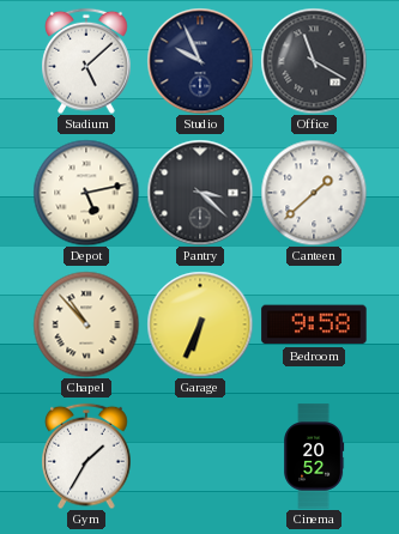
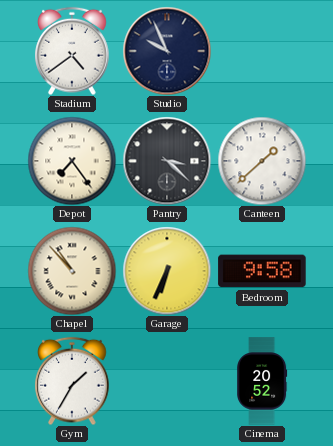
Stadium: 5:08 -> 4:39 (72, 51)
Office: 11:20 -> none (314, 61)
Depot: 5:13 -> 7:24 (72, 161)
